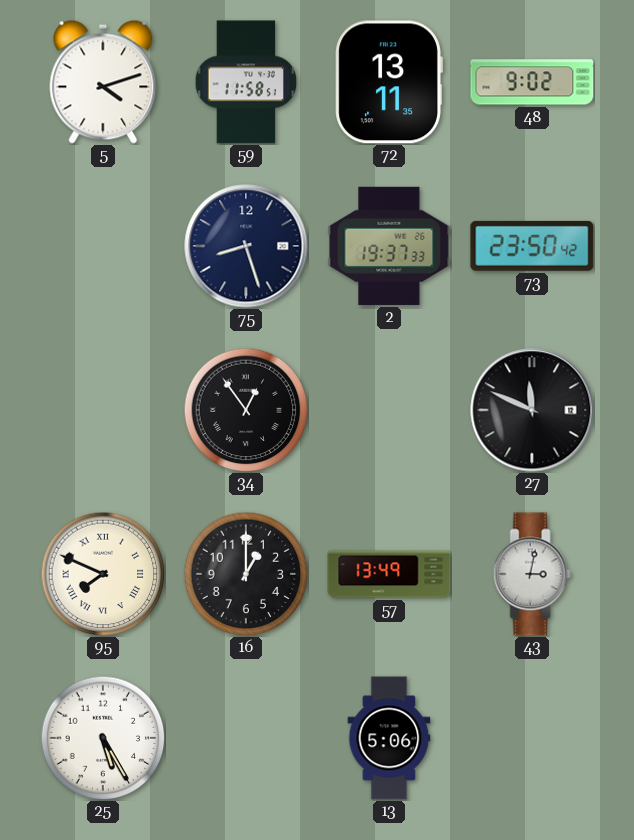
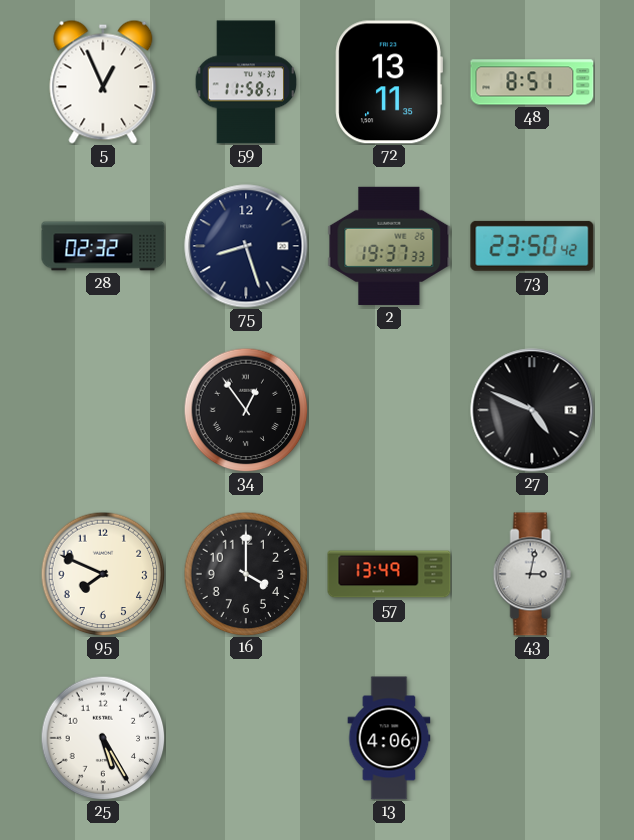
5: 4:12 -> 12:56 (103, 82)
48: 9:02 -> 8:51 (532, 82)
28: none -> 02:32 (103, 246)
27: 11:49 -> 4:49 (532, 410)
95 numerals: Roman -> Arabic (103, 574)
16: 1:00 -> 4:00 (246, 574)
13: 5:06 -> 4:06 (389, 738)
